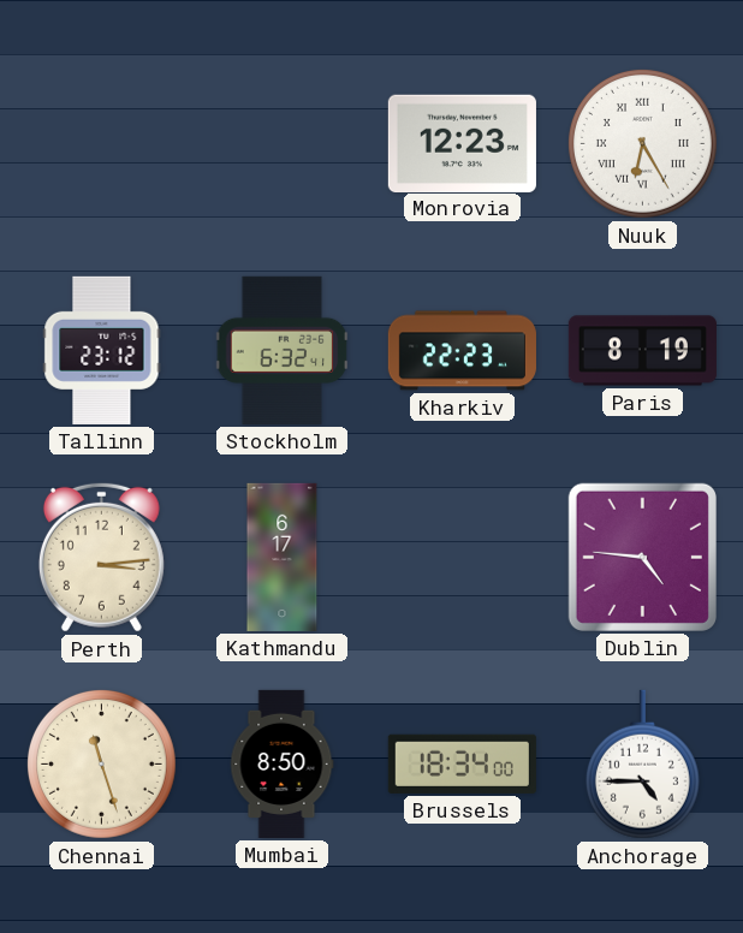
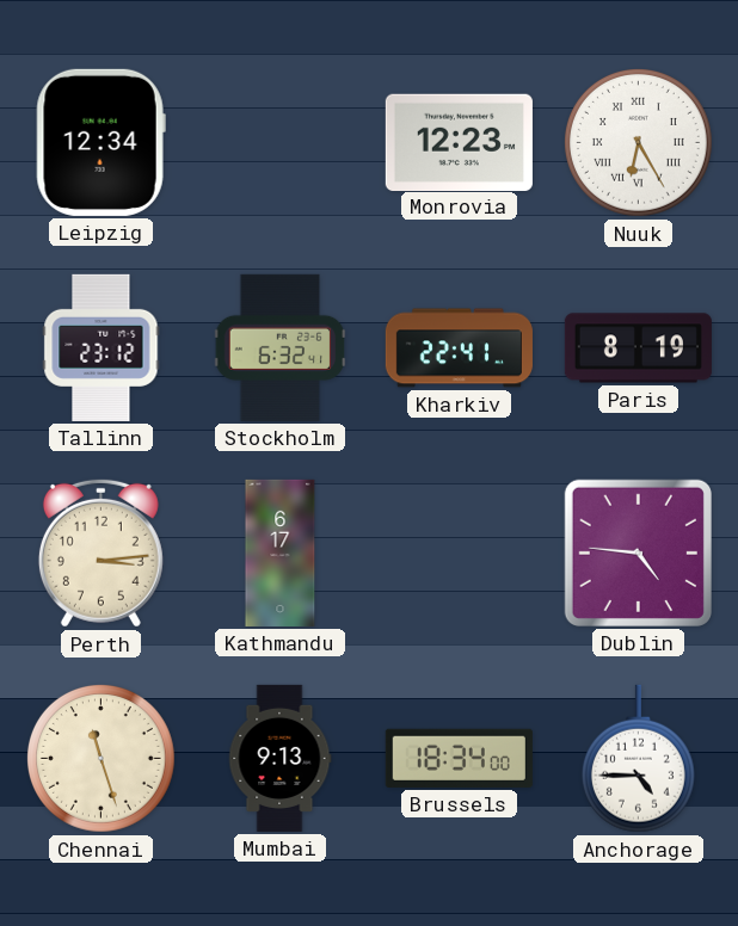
Leipzig: none -> 12:34 (100, 142)
Kharkiv: 22:23 -> 22:41 (459, 348)
Mumbai: 8:50 -> 9:13 (279, 758)
